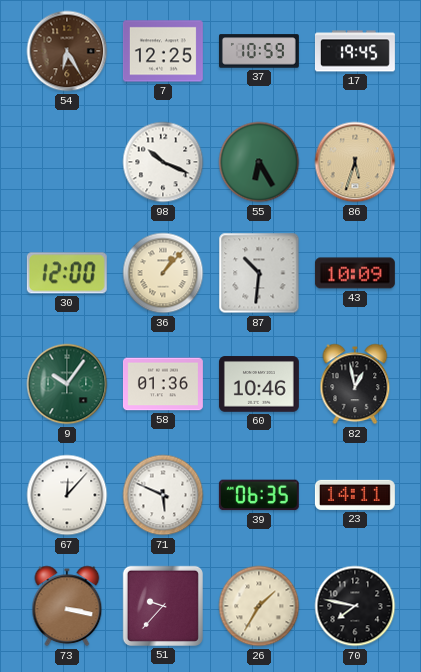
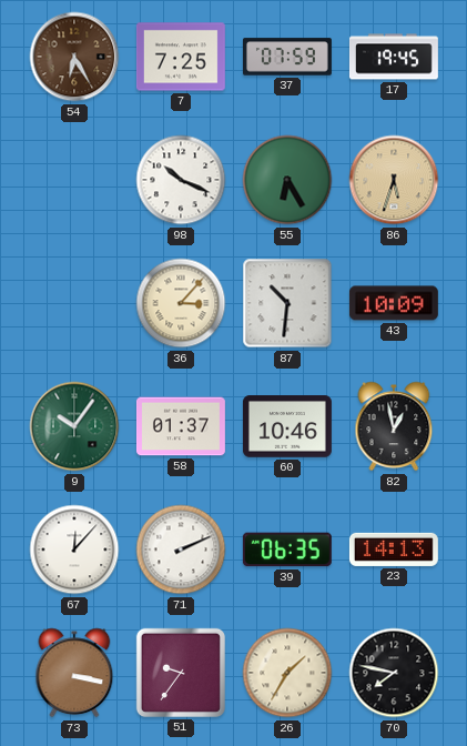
7: 12:25 -> 7:25 (181, 57)
37: 10:59 -> 07:59 (287, 57)
30: 12:00 -> none (67, 273)
36: 1:07 -> 3:07 (181, 303)
58: 01:36 -> 01:37 (181, 426)
71: 5:49 -> 2:11 (181, 550)
23: 14:11 -> 14:13 (394, 550)
51: 9:37 -> 9:36 (181, 673)
